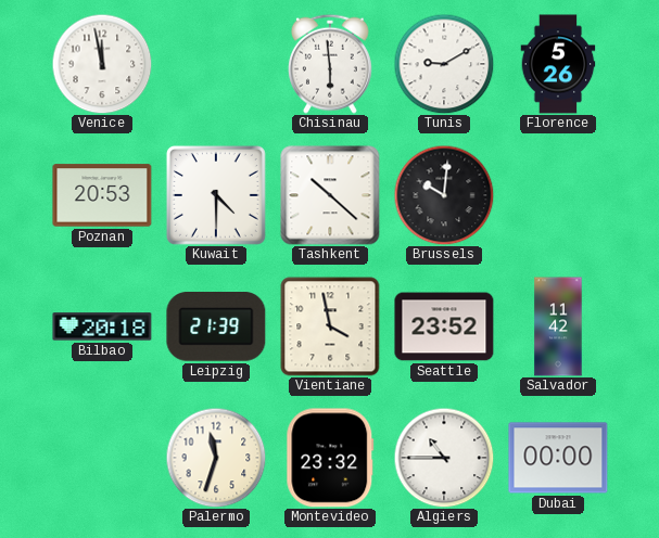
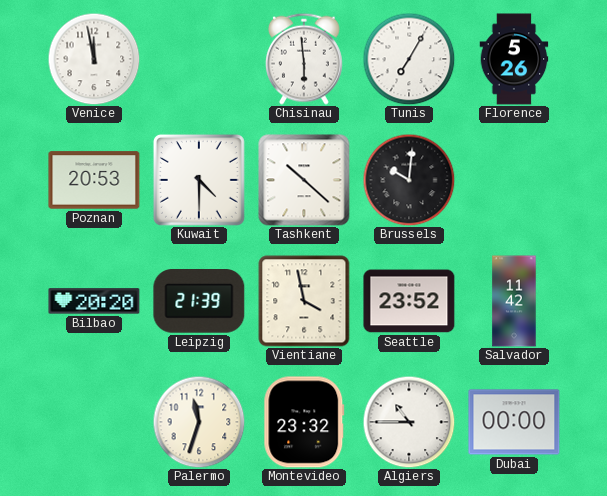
Tunis: 9:10 -> 7:05 (409, 59)
Bilbao: 20:18 -> 20:20 (94, 301)
